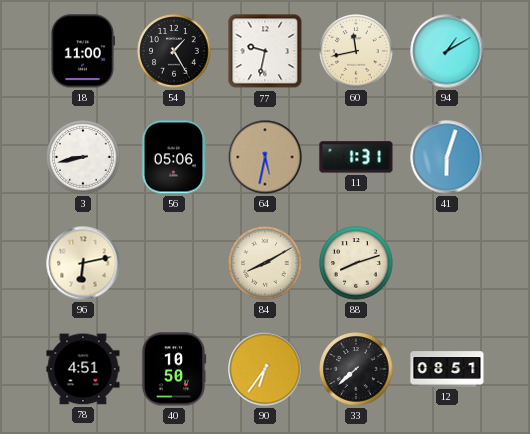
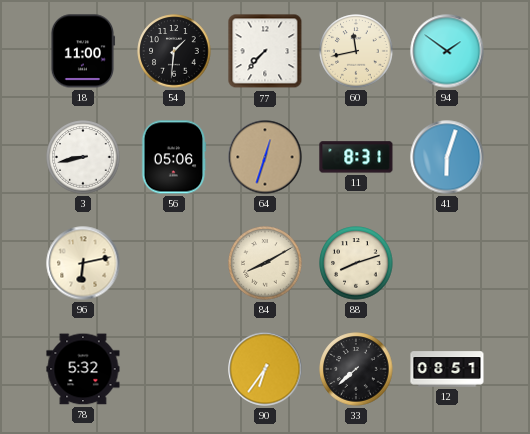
54: 1:25 -> 1:31 (174, 51)
77: 9:32 -> 7:37 (265, 51)
94: 1:10 -> 1:51 (447, 51)
64: 5:32 -> 12:33 (265, 157)
11: 1:31 -> 8:31 (356, 157)
78: 4:51 -> 5:32 (83, 369)
40: 10:50 -> none (174, 369)
